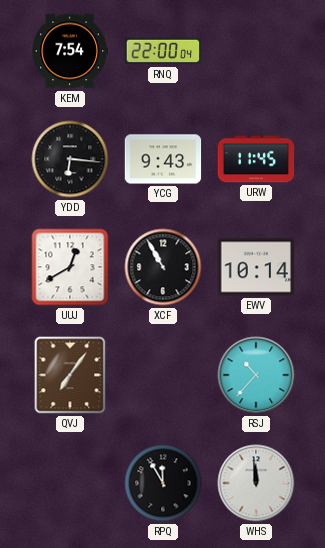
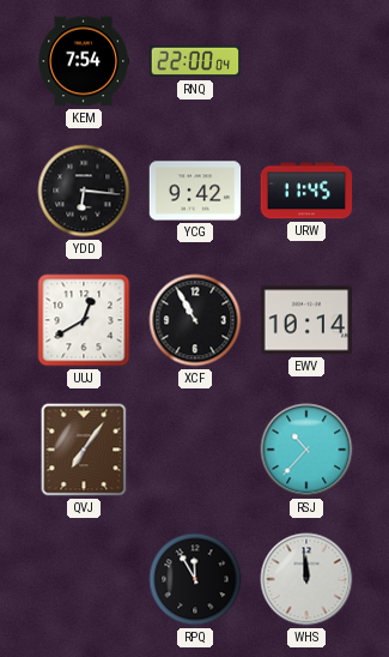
YCG: 9:43 -> 9:42 (195, 191)
